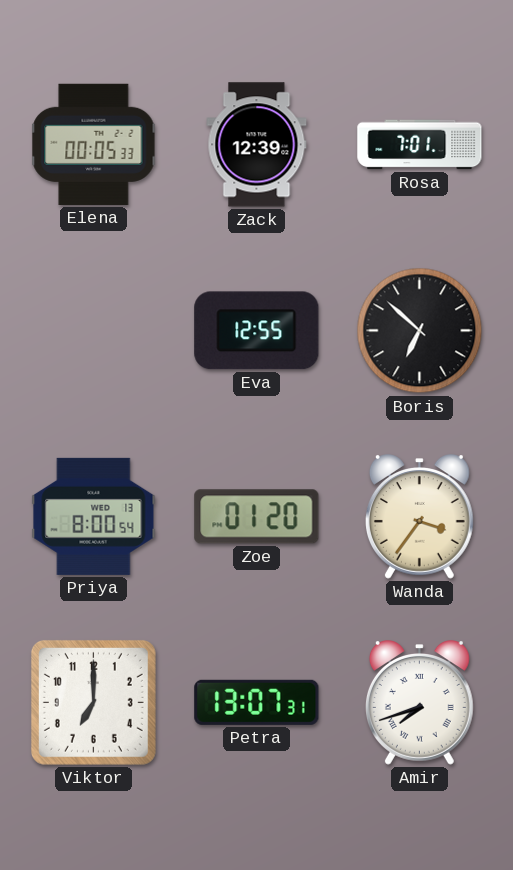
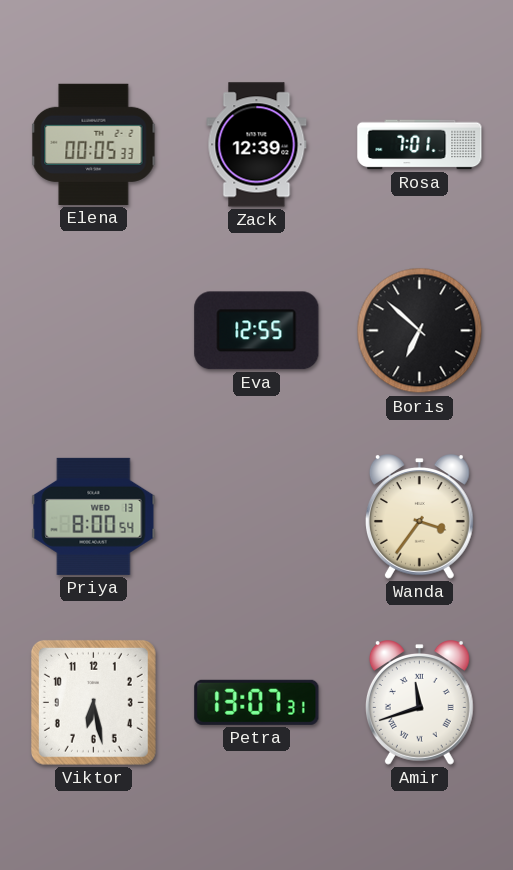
Zoe: 01:20 -> none (257, 517)
Viktor: 7:00 -> 6:28 (93, 702)
Amir: 7:42 -> 11:42 (419, 703)
